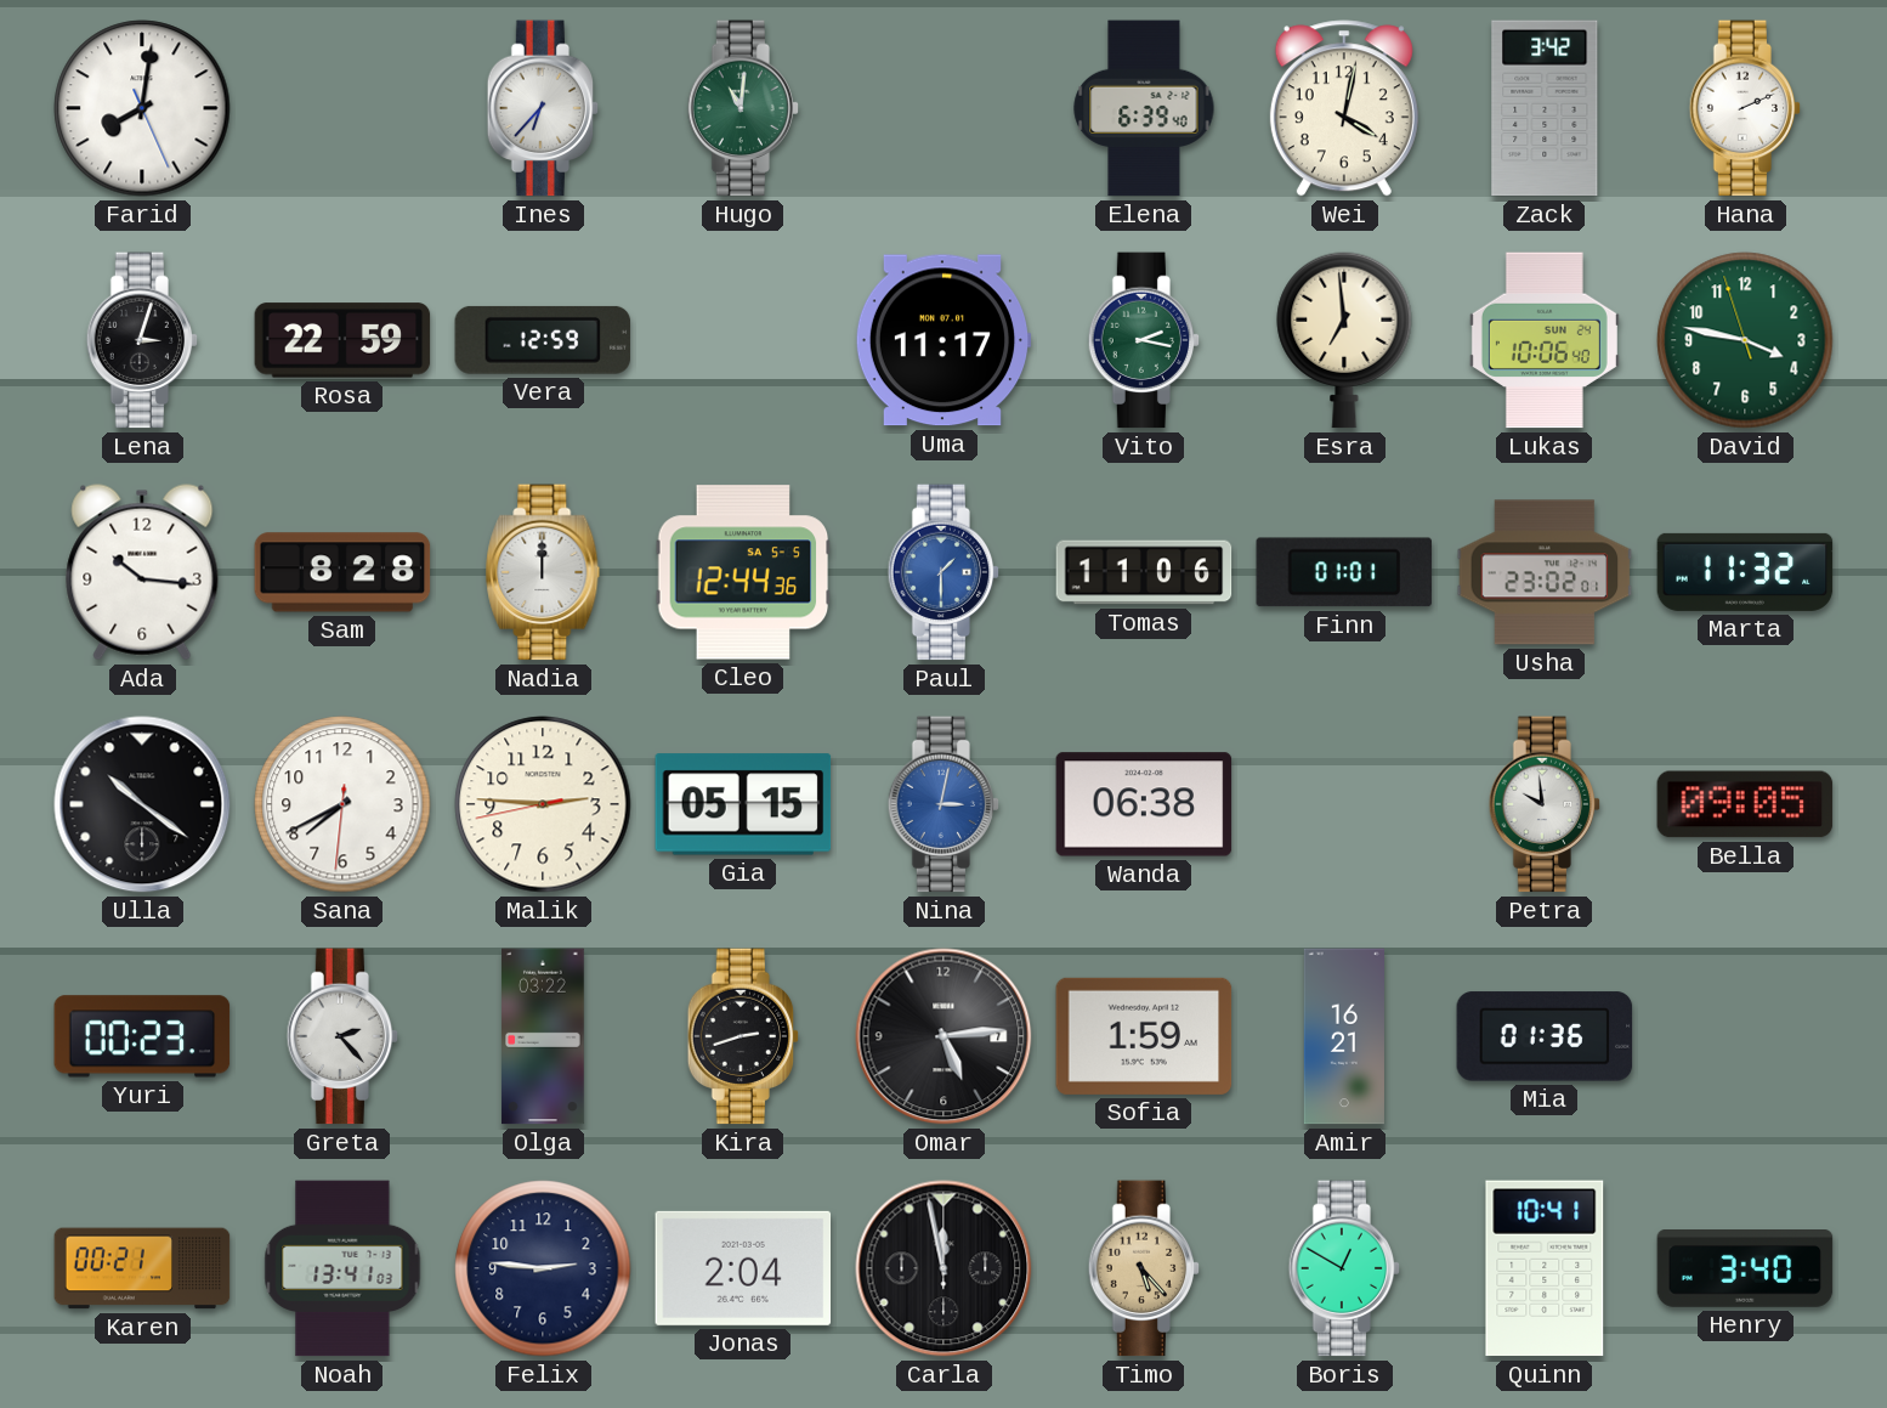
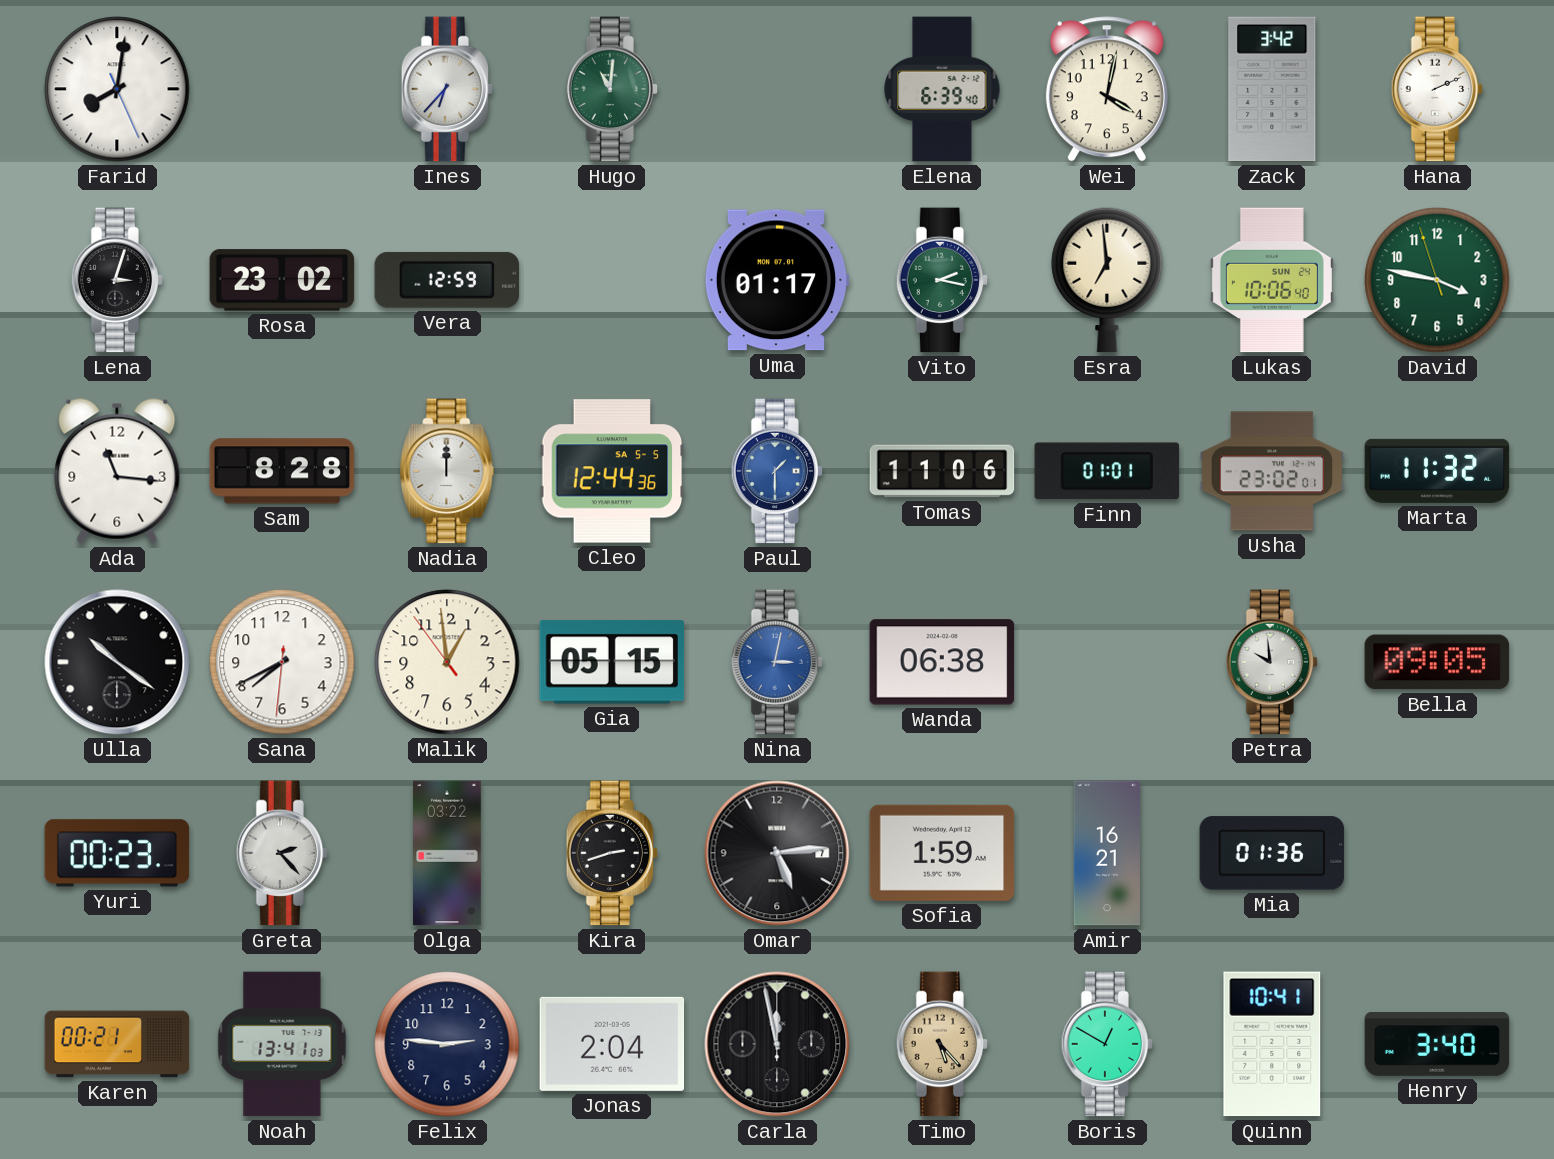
Rosa: 22:59 -> 23:02 (282, 280)
Uma: 11:17 -> 01:17 (777, 280)
Ada: 10:16 -> 11:16 (117, 471)
Malik: 2:45 -> 12:58 (447, 662)
